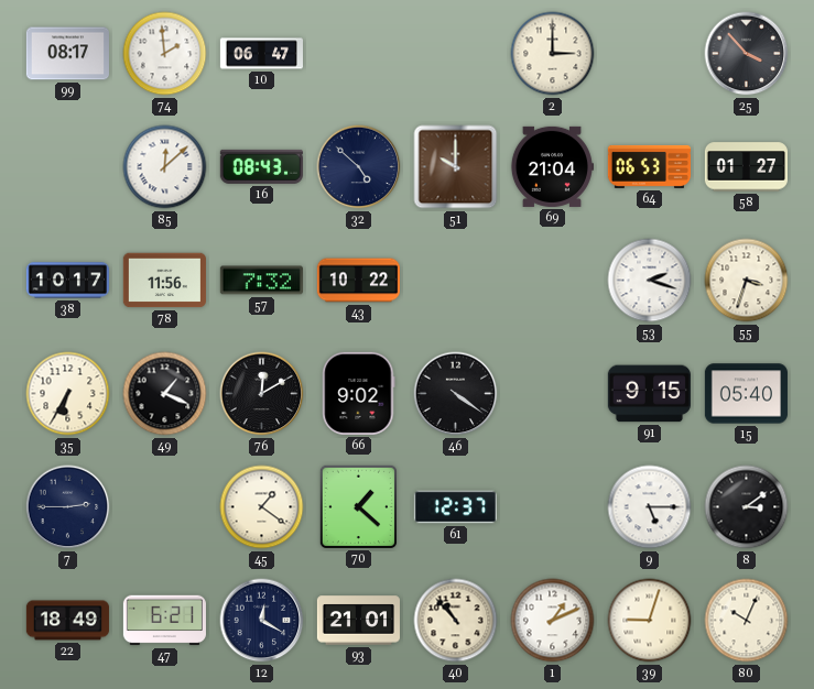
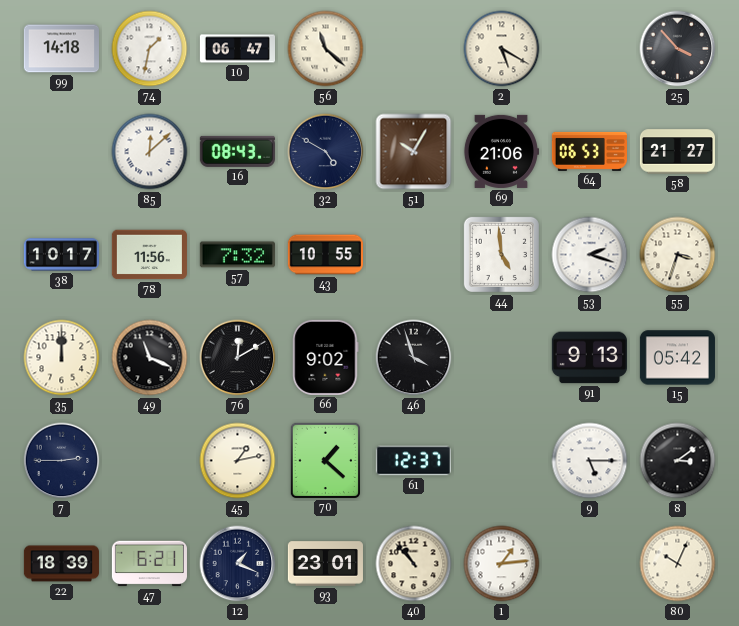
99: 08:17 -> 14:18 (61, 49)
74: 1:59 -> 1:32 (150, 49)
56: none -> 11:22 (326, 49)
2: 3:00 -> 5:20 (502, 49)
32: 4:52 -> 4:50 (326, 152)
51: 10:00 -> 10:05 (414, 152)
69: 21:04 -> 21:06 (501, 151)
58: 01:27 -> 21:27 (677, 152)
43: 10:22 -> 10:55 (325, 255)
44: none -> 4:59 (501, 254)
35: 6:35 -> 12:00 (62, 358)
49: 1:19 -> 11:19 (150, 358)
46: 4:21 -> 3:57 (414, 358)
91: 9:15 -> 9:13 (589, 358)
15: 05:40 -> 05:42 (677, 358)
45: 1:21 -> 1:13 (238, 461)
22: 18:49 -> 18:39 (61, 564)
12: 12:20 -> 1:19 (238, 564)
93: 21:01 -> 23:01 (325, 564)
1: 1:11 -> 1:14 (502, 564)
39: 9:03 -> none (650, 621)
